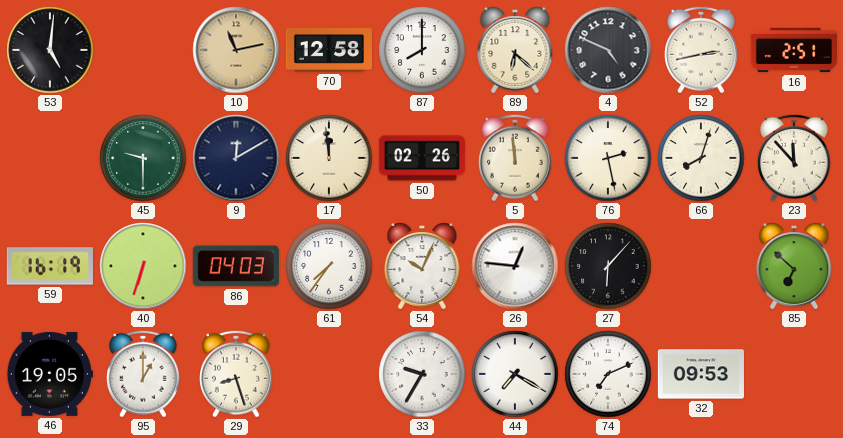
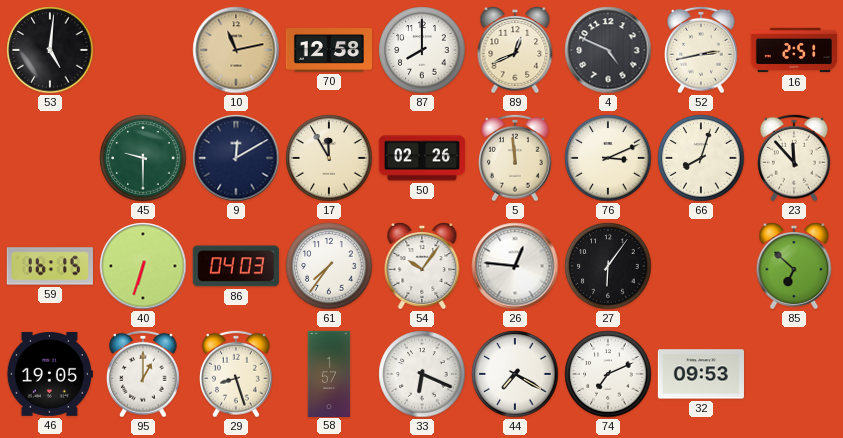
89: 6:22 -> 12:41 (515, 50)
17: 11:59 -> 11:55 (329, 158)
76: 2:28 -> 3:11 (608, 158)
59: 16:19 -> 16:15 (50, 266)
54: 10:04 -> 10:06 (422, 266)
27: 6:07 -> 6:06 (608, 266)
58: none -> 1:57 (329, 373)
33: 9:35 -> 6:19 (422, 374)
